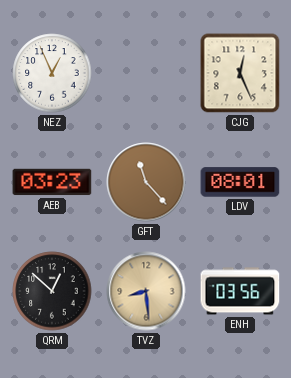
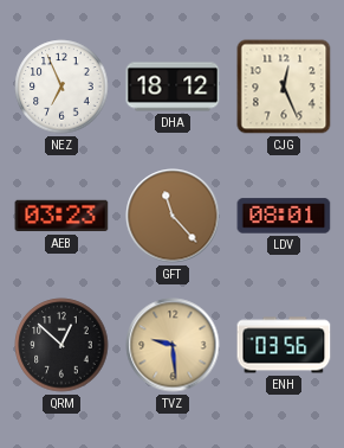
NEZ: 12:56 -> 6:56 (61, 87)
DHA: none -> 18:12 (173, 87)
TVZ: 8:29 -> 9:29 (173, 345)
